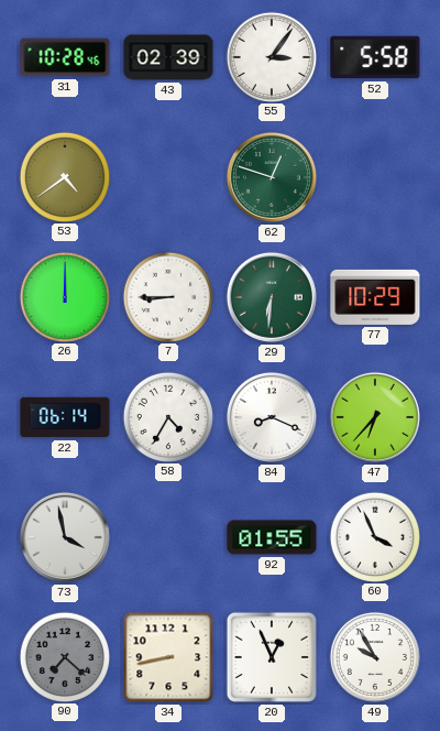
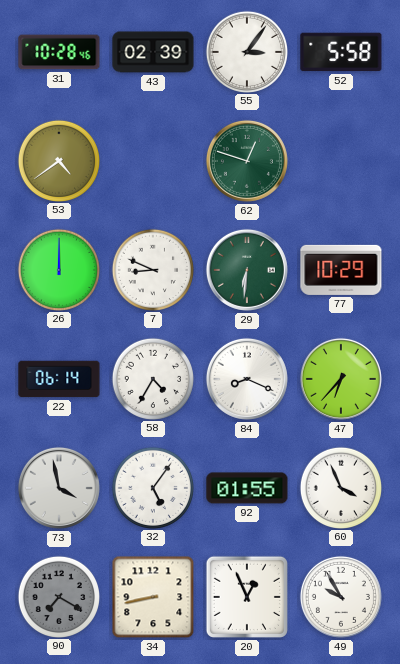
7: 8:45 -> 8:49 (152, 269)
32: none -> 5:06 (152, 487)
90: 7:22 -> 7:20 (58, 596)
